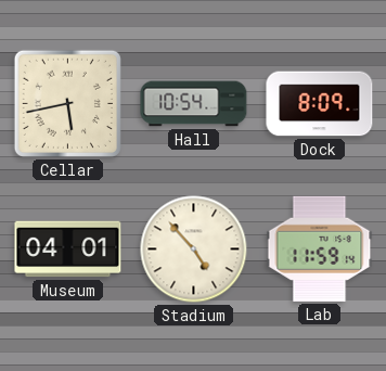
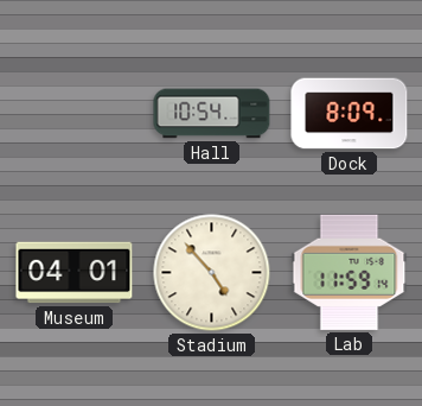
Cellar: 5:43 -> none (67, 103)
